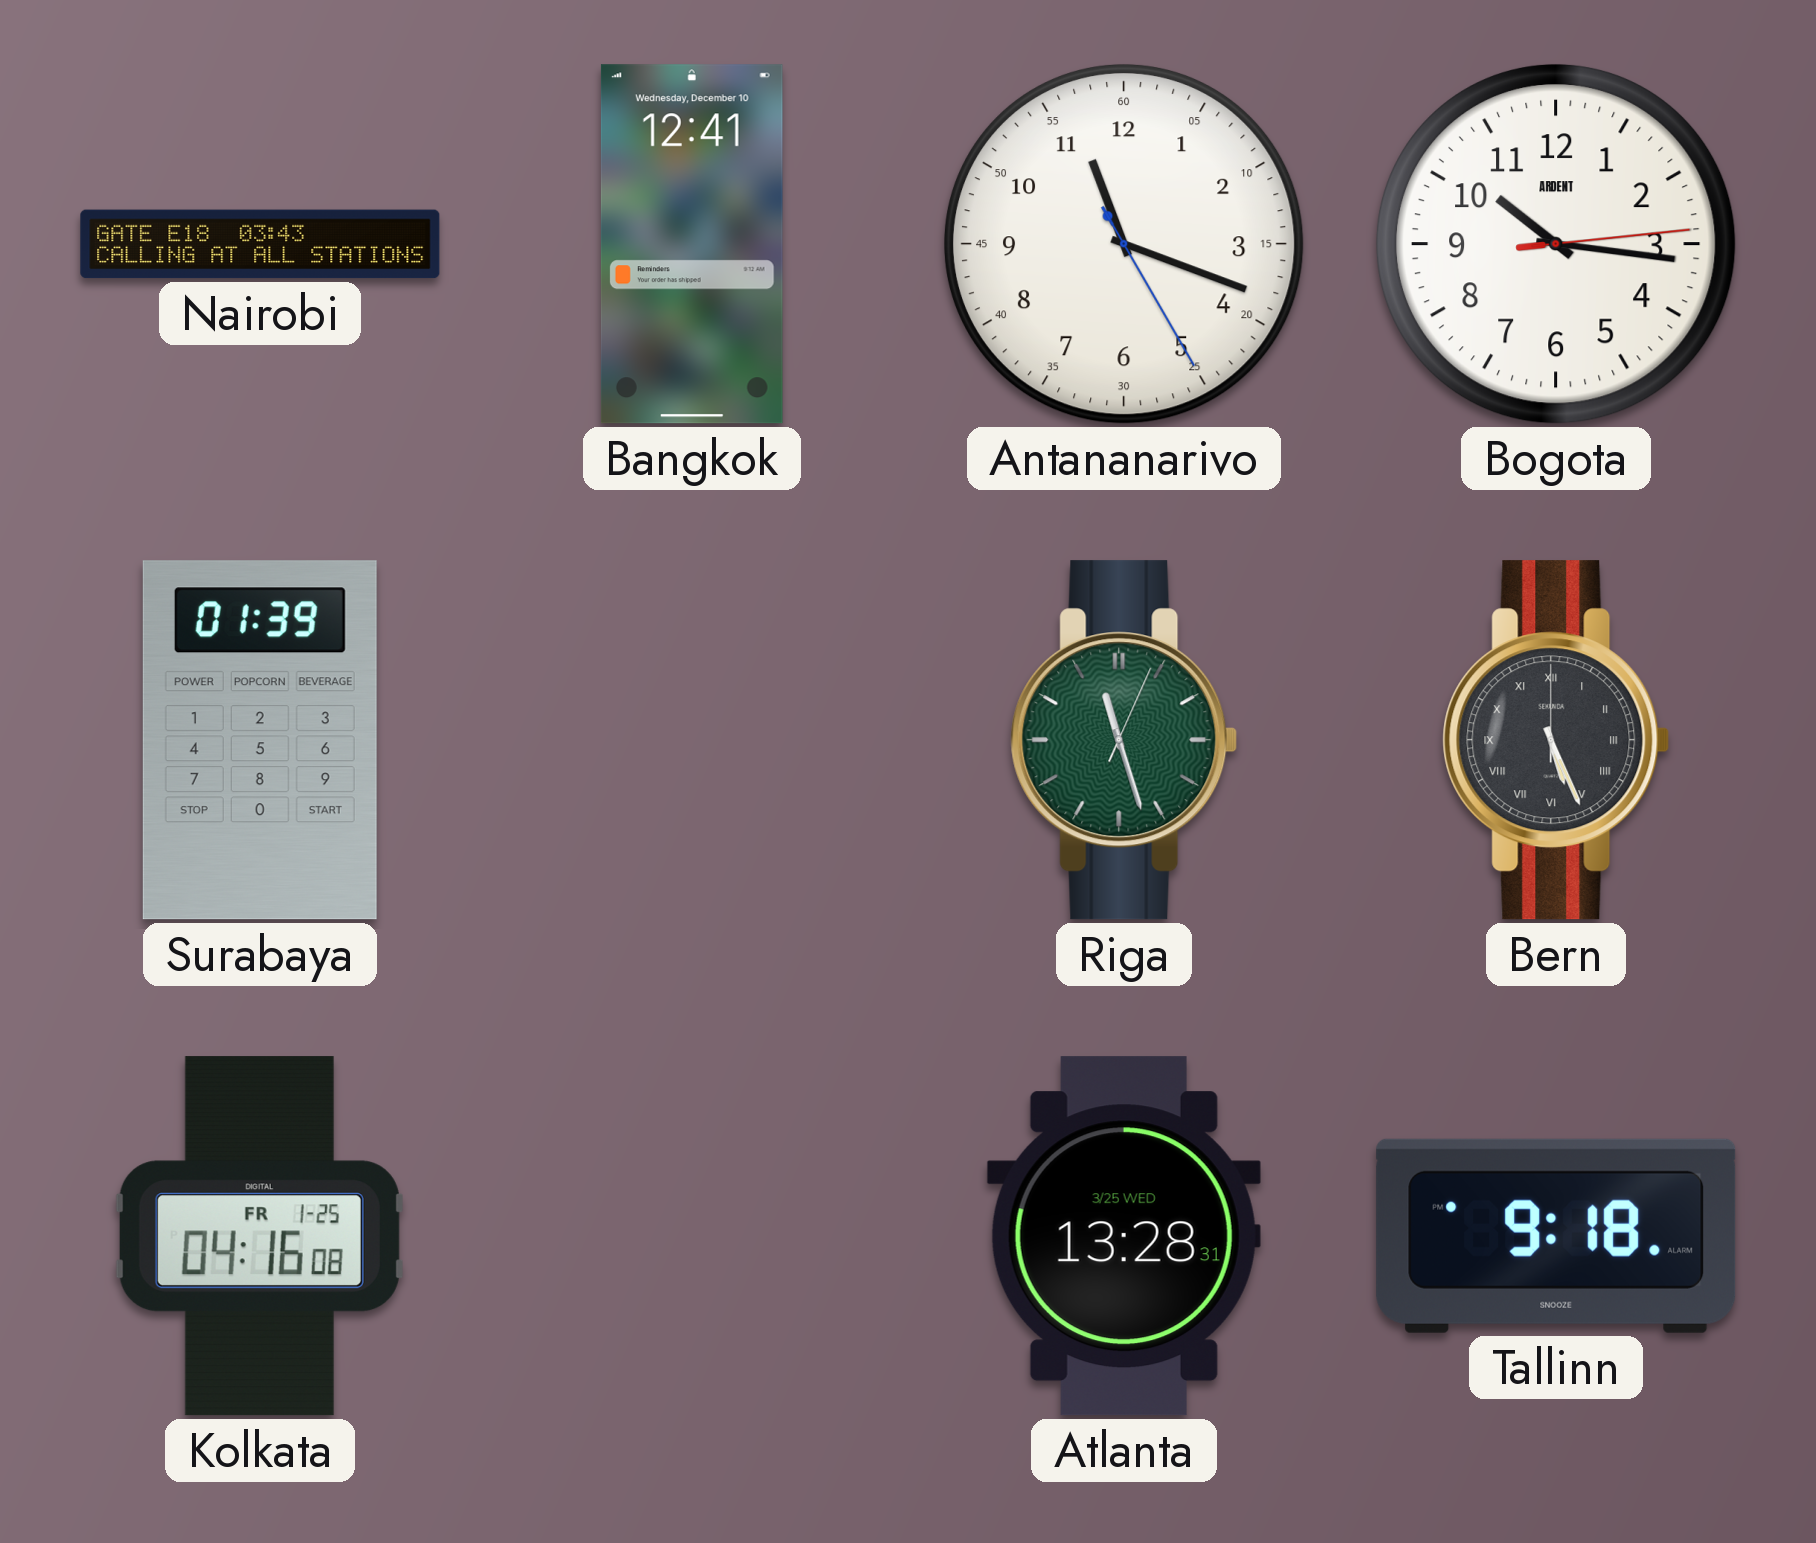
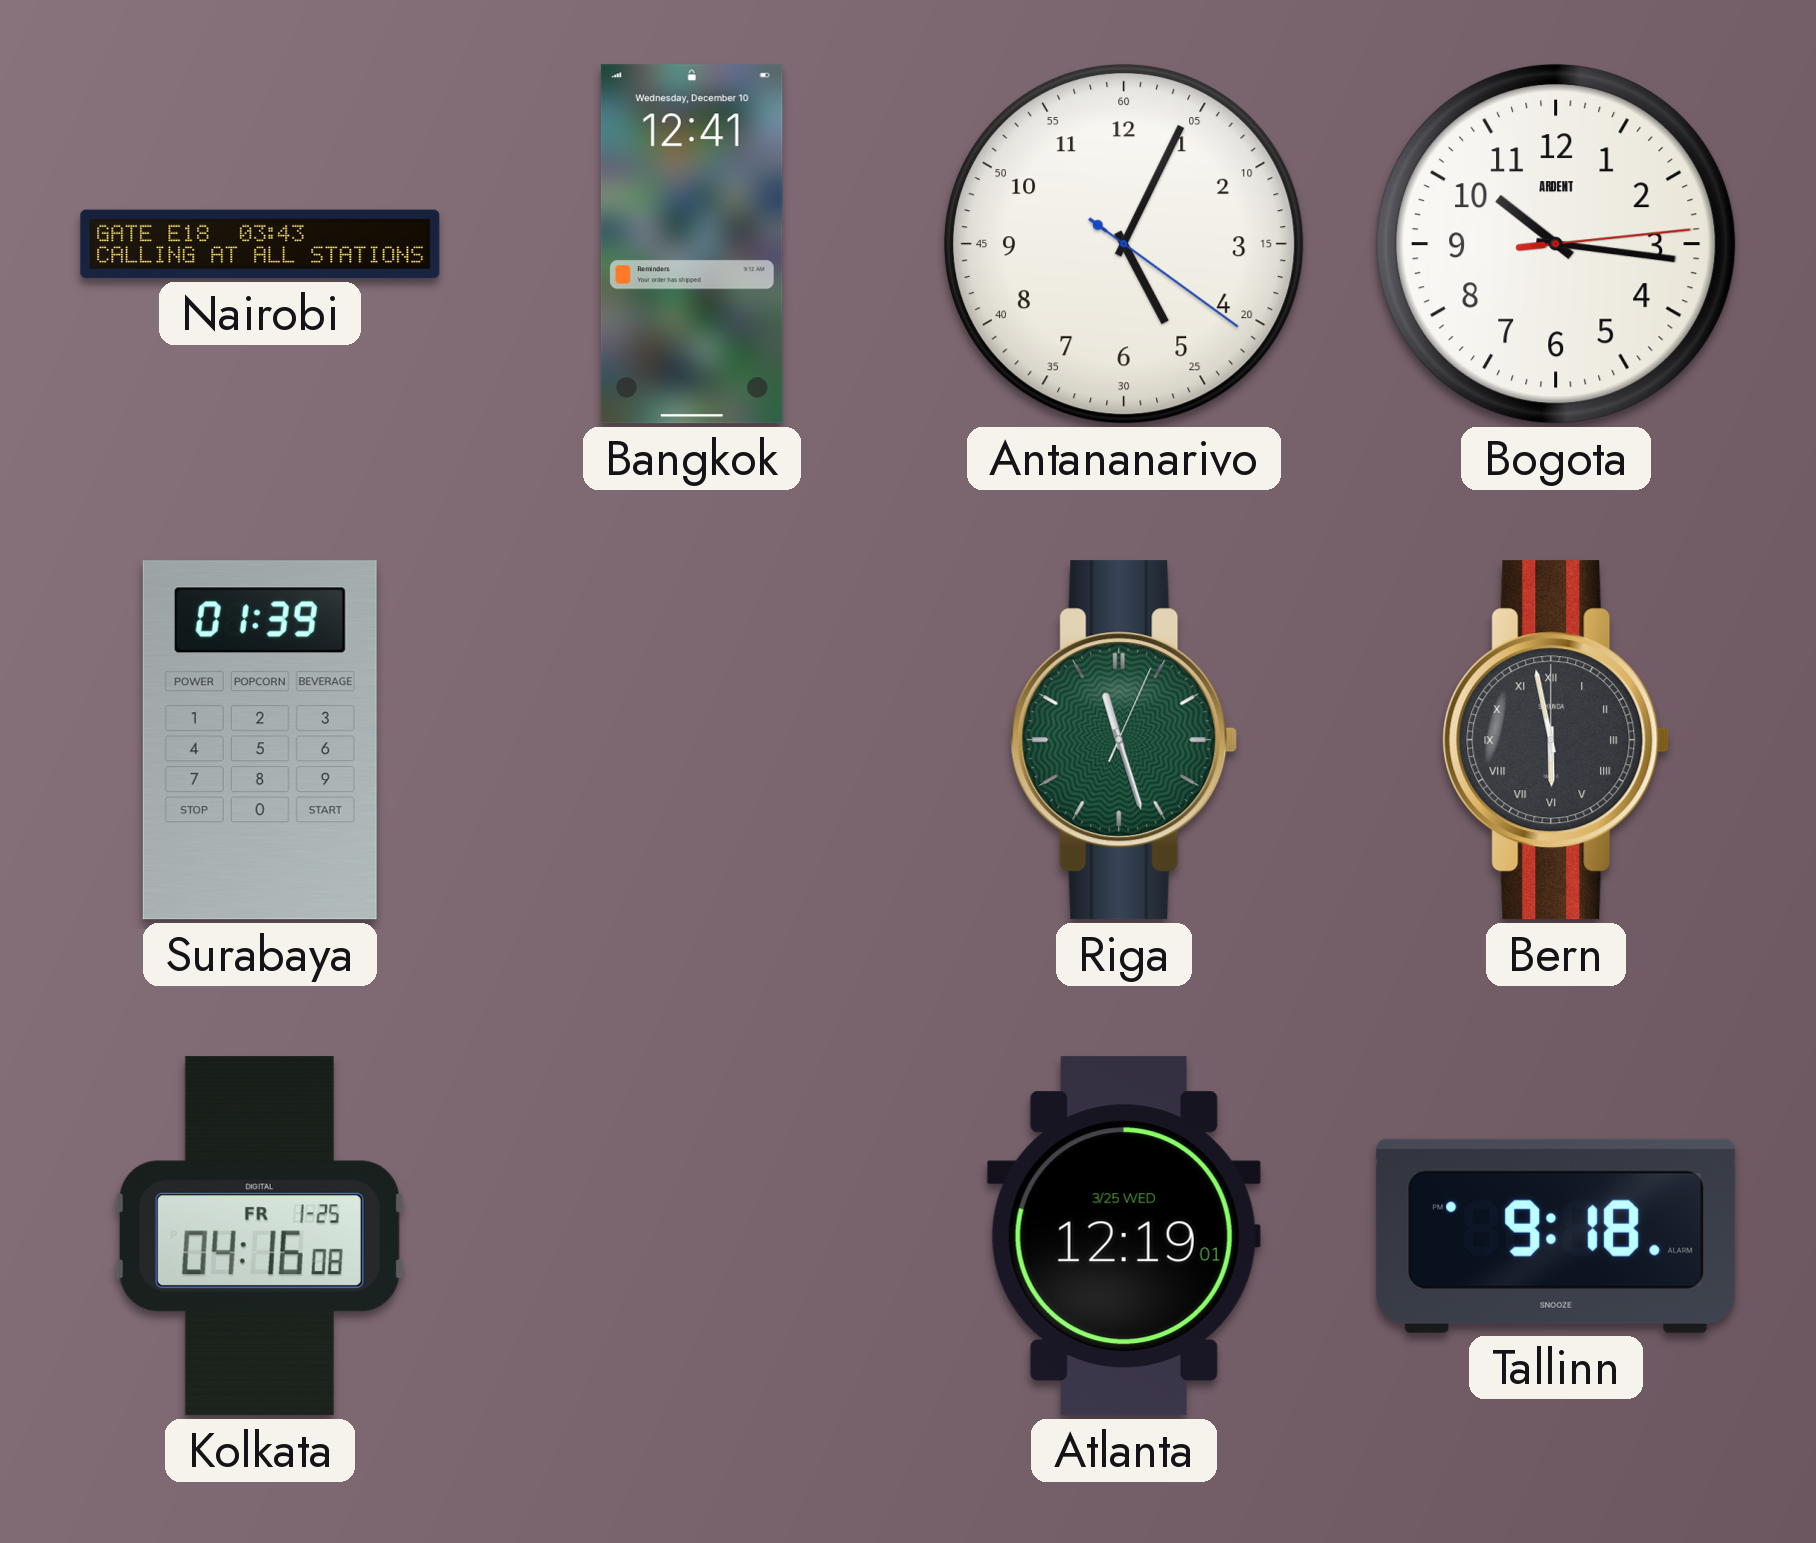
Antananarivo: 11:18 -> 5:04 (1124, 244)
Bern: 5:26 -> 5:58 (1556, 740)
Atlanta: 13:28 -> 12:19 (1124, 1236)
